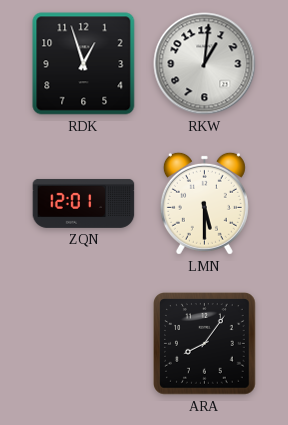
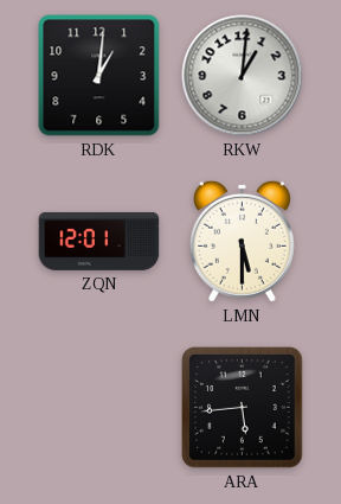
RDK: 12:57 -> 1:01 (99, 76)
ARA: 8:06 -> 5:44 (243, 408)
